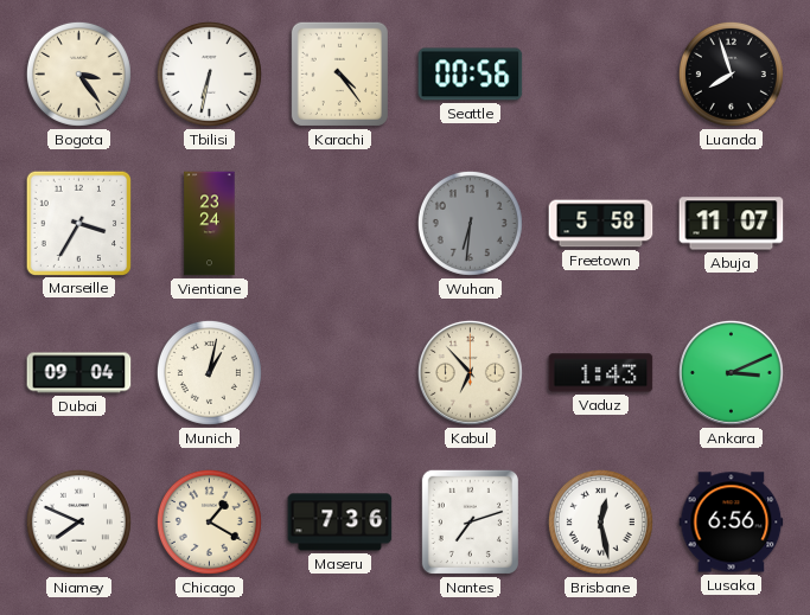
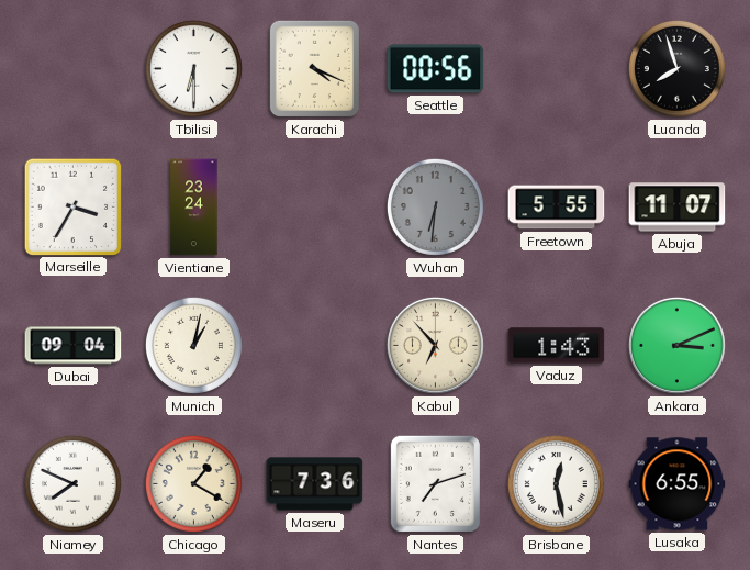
Bogota: 3:24 -> none (78, 73)
Tbilisi: 6:32 -> 6:30 (193, 68)
Karachi: 4:24 -> 4:19 (314, 68)
Freetown: 5:58 -> 5:55 (557, 208)
Lusaka: 6:56 -> 6:55 (678, 484)
